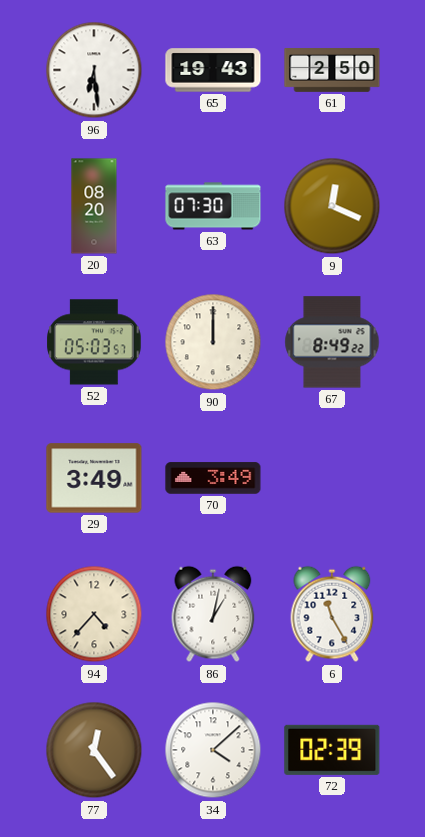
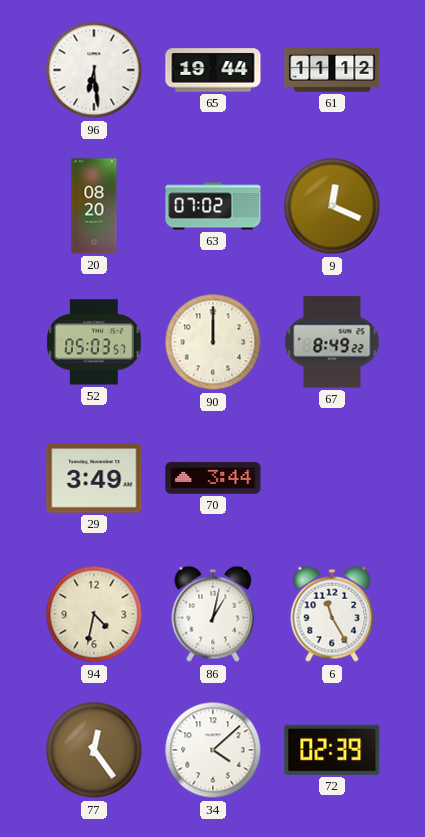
65: 19:43 -> 19:44 (213, 70)
61: 2:50 -> 11:12 (332, 71)
63: 07:30 -> 07:02 (213, 206)
70: 3:49 -> 3:44 (213, 478)
94: 4:37 -> 4:32 (94, 614)
